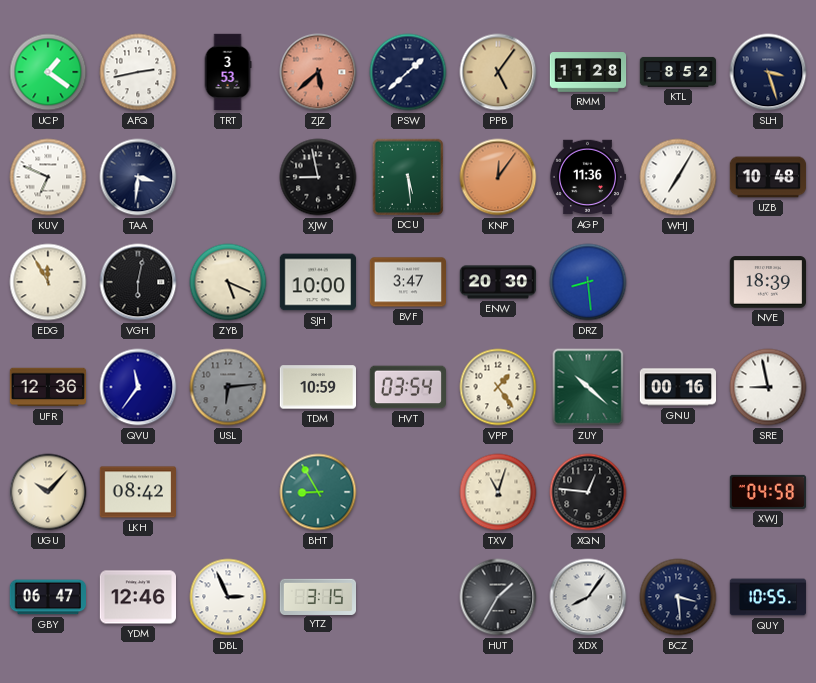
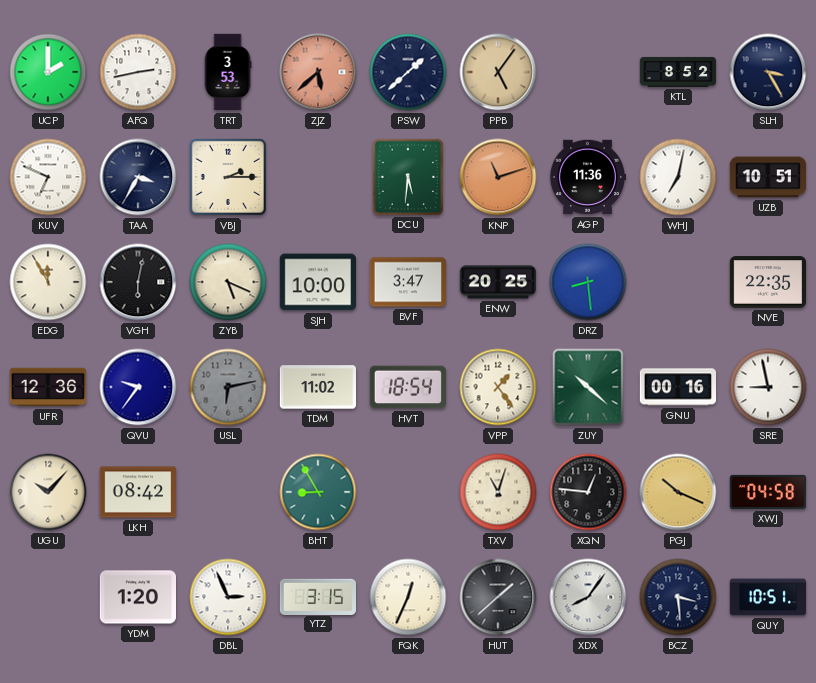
UCP: 1:21 -> 2:00 (48, 72)
RMM: 11:28 -> none (588, 72)
SLH: 3:27 -> 3:25 (768, 72)
TAA: 3:31 -> 3:35 (138, 177)
VBJ: none -> 2:15 (228, 177)
XJW: 8:58 -> none (318, 177)
DCU: 5:29 -> 5:31 (407, 176)
KNP: 12:06 -> 11:12 (498, 177)
WHJ: 7:05 -> 7:02 (678, 177)
UZB: 10:48 -> 10:51 (768, 177)
ENW: 20:30 -> 20:25 (498, 282)
NVE: 18:39 -> 22:35 (768, 282)
QVU: 11:36 -> 9:36 (138, 387)
USL: 6:14 -> 6:13 (228, 387)
TDM: 10:59 -> 11:02 (318, 387)
HVT: 03:54 -> 18:54 (407, 387)
PGJ: none -> 10:19 (678, 492)
GBY: 06:47 -> none (47, 597)
YDM: 12:46 -> 1:20 (138, 597)
FQK: none -> 12:34 (408, 597)
HUT: 1:35 -> 1:38 (498, 597)
QUY: 10:55 -> 10:51 (768, 597)
